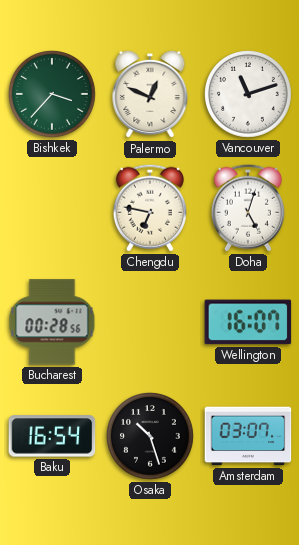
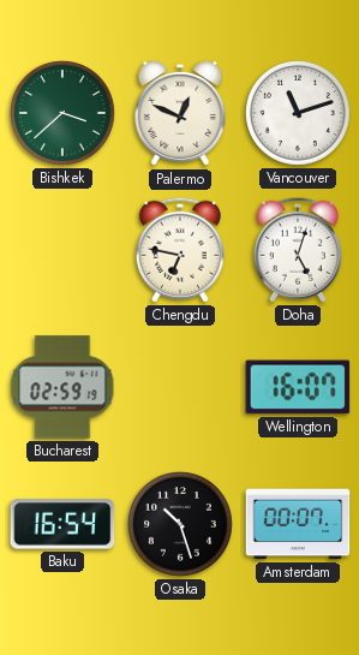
Bishkek: 3:37 -> 3:38 (64, 114)
Bucharest: 00:28 -> 02:59 (62, 387)
Amsterdam: 03:07 -> 00:07 (298, 524)
